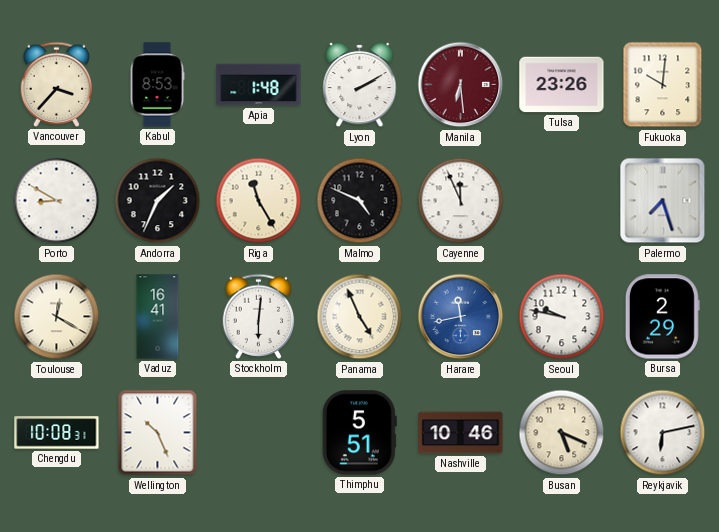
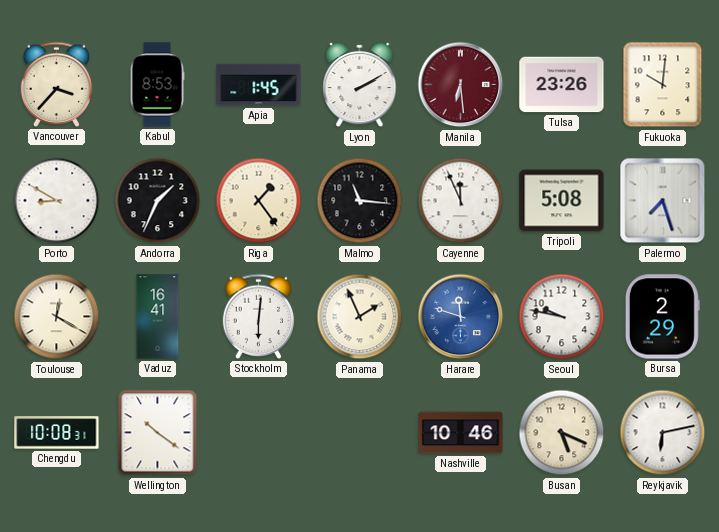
Apia: 1:48 -> 1:45 (259, 85)
Riga: 11:25 -> 1:24 (259, 201)
Malmo: 4:49 -> 11:16 (360, 201)
Tripoli: none -> 5:08 (562, 201)
Panama: 4:56 -> 1:56 (360, 317)
Harare: 11:43 -> 11:48 (461, 317)
Wellington: 10:26 -> 10:21 (158, 433)
Thimphu: 5:51 -> none (359, 433)
